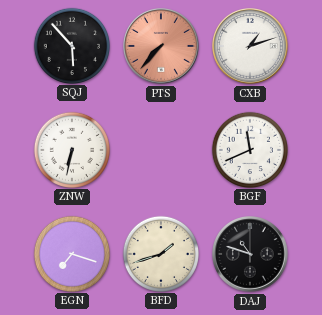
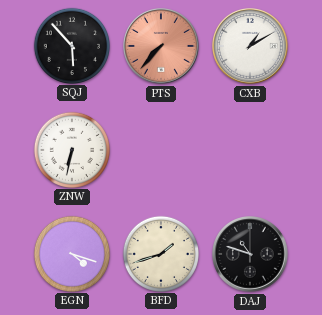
CXB: 1:12 -> 1:10 (251, 47)
BGF: 11:41 -> none (249, 149)
EGN: 7:18 -> 4:18 (71, 253)
